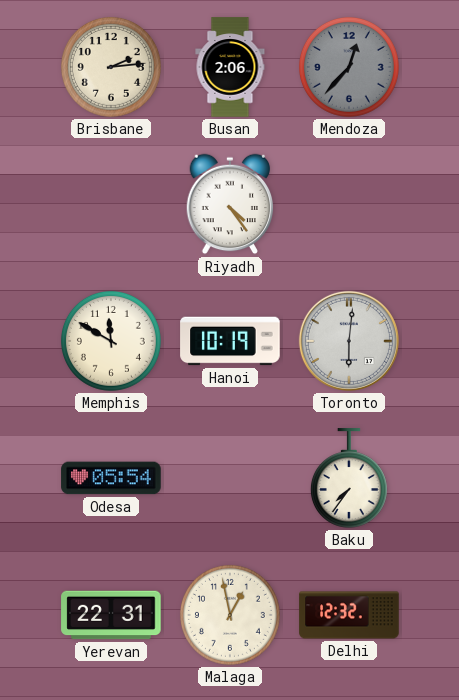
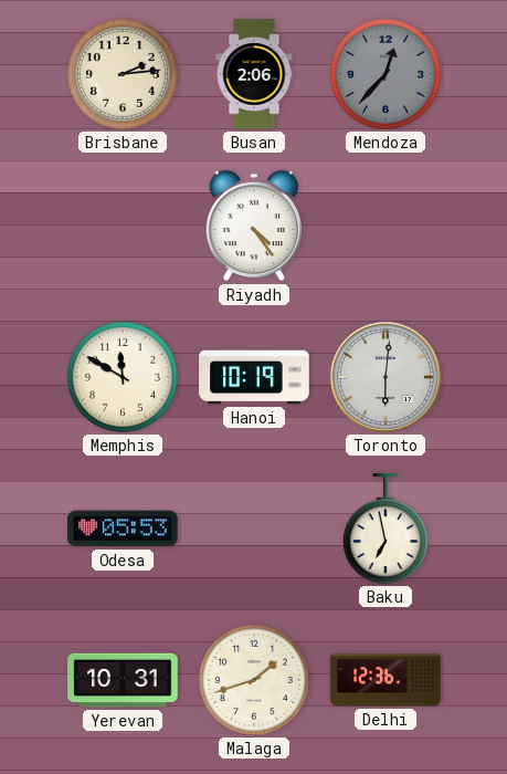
Odesa: 05:54 -> 05:53 (123, 529)
Baku: 7:36 -> 6:58 (385, 529)
Yerevan: 22:31 -> 10:31 (123, 680)
Malaga: 12:58 -> 1:42 (254, 680)
Delhi: 12:32 -> 12:36 (385, 680)
